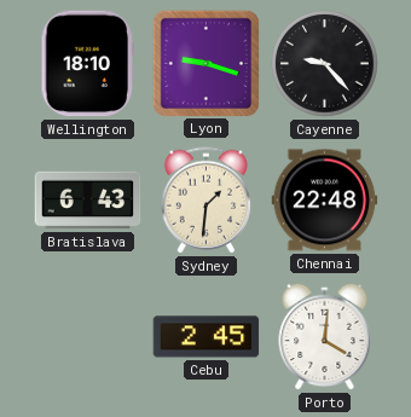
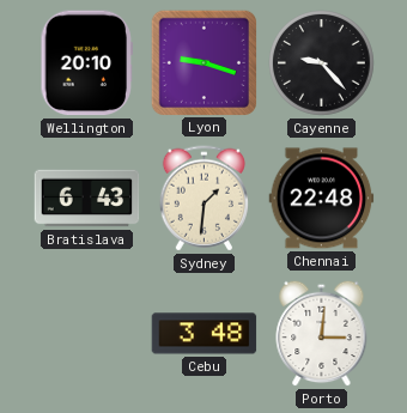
Wellington: 18:10 -> 20:10 (87, 63)
Cebu: 2:45 -> 3:48 (205, 334)
Porto: 4:01 -> 3:01 (322, 333)
